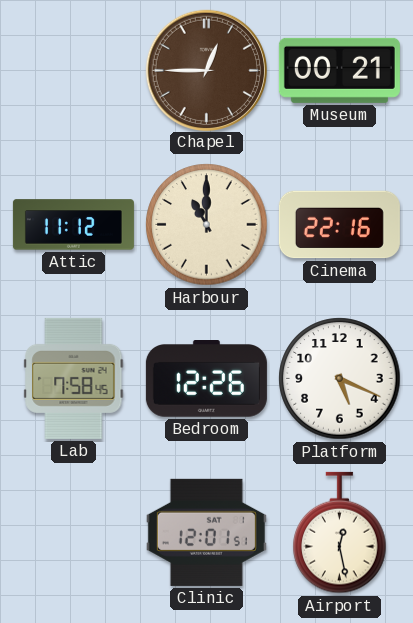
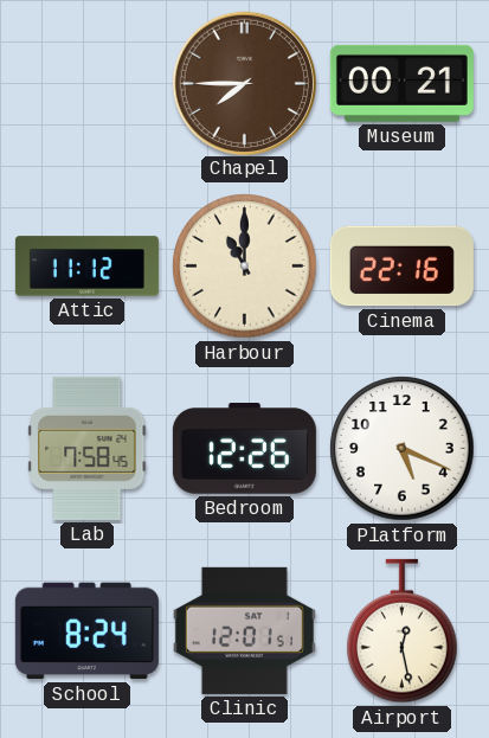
Chapel: 12:45 -> 7:45 (244, 83)
School: none -> 8:24 (86, 631)
